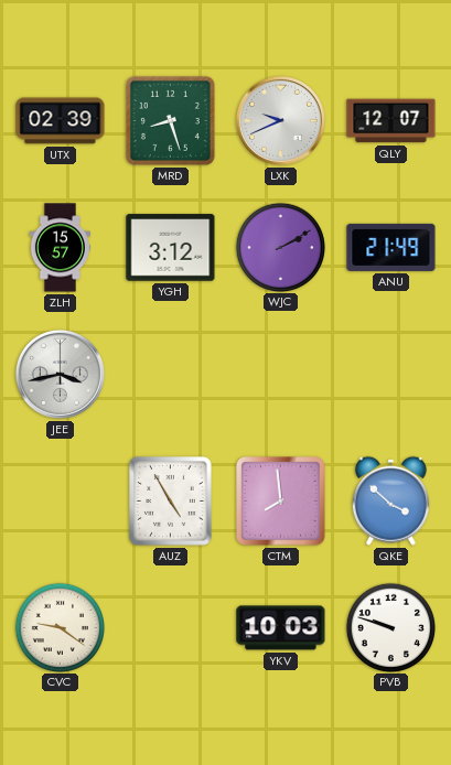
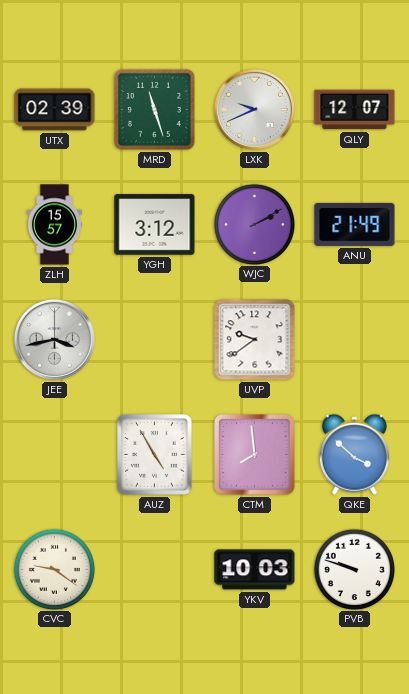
MRD: 8:27 -> 11:27 (154, 109)
UVP: none -> 9:39 (255, 340)
